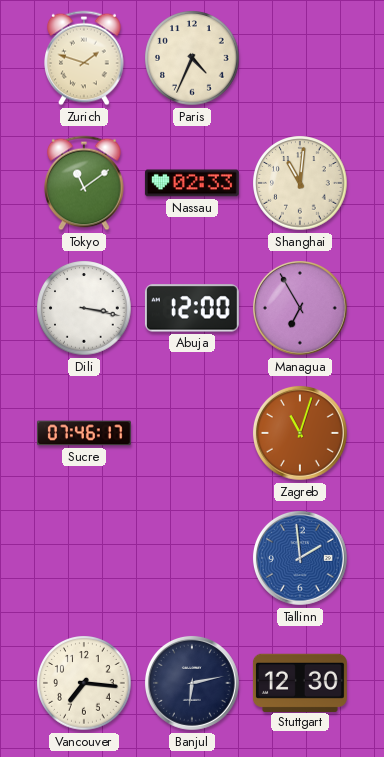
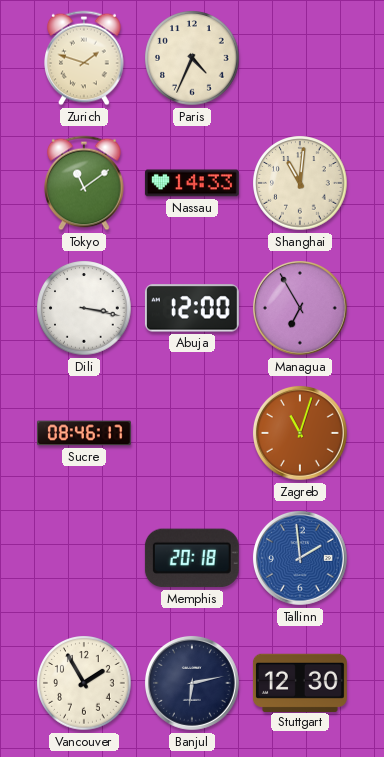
Nassau: 02:33 -> 14:33 (192, 183)
Sucre: 07:46 -> 08:46 (84, 433)
Memphis: none -> 20:18 (192, 558)
Vancouver: 7:16 -> 1:55 (84, 683)
